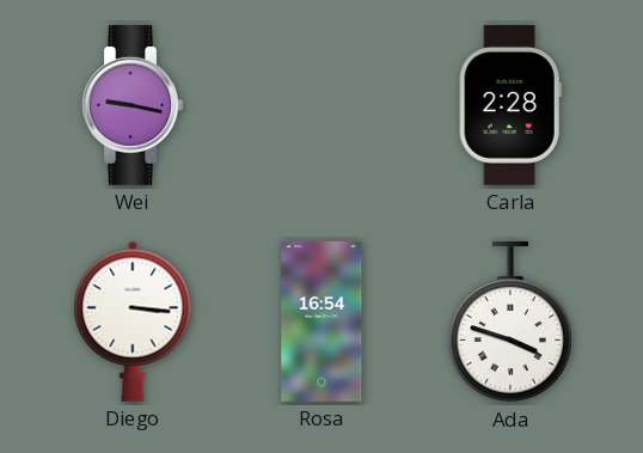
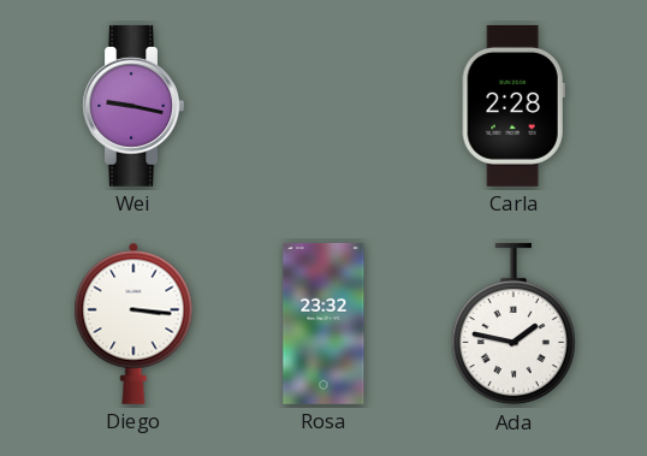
Rosa: 16:54 -> 23:32 (323, 324)
Ada: 3:48 -> 1:47 (514, 324)
